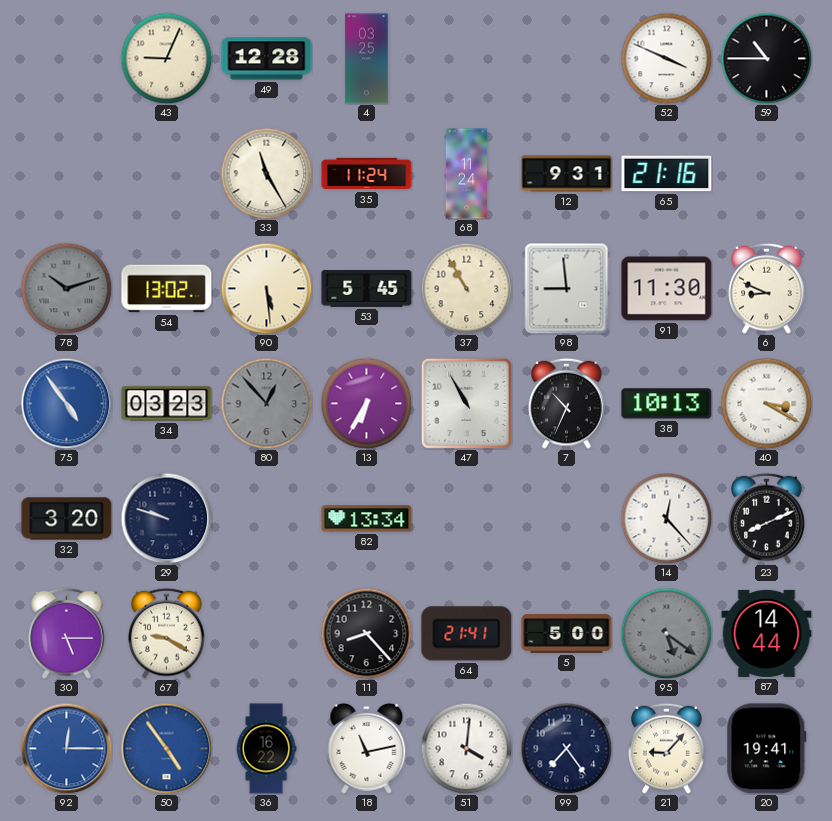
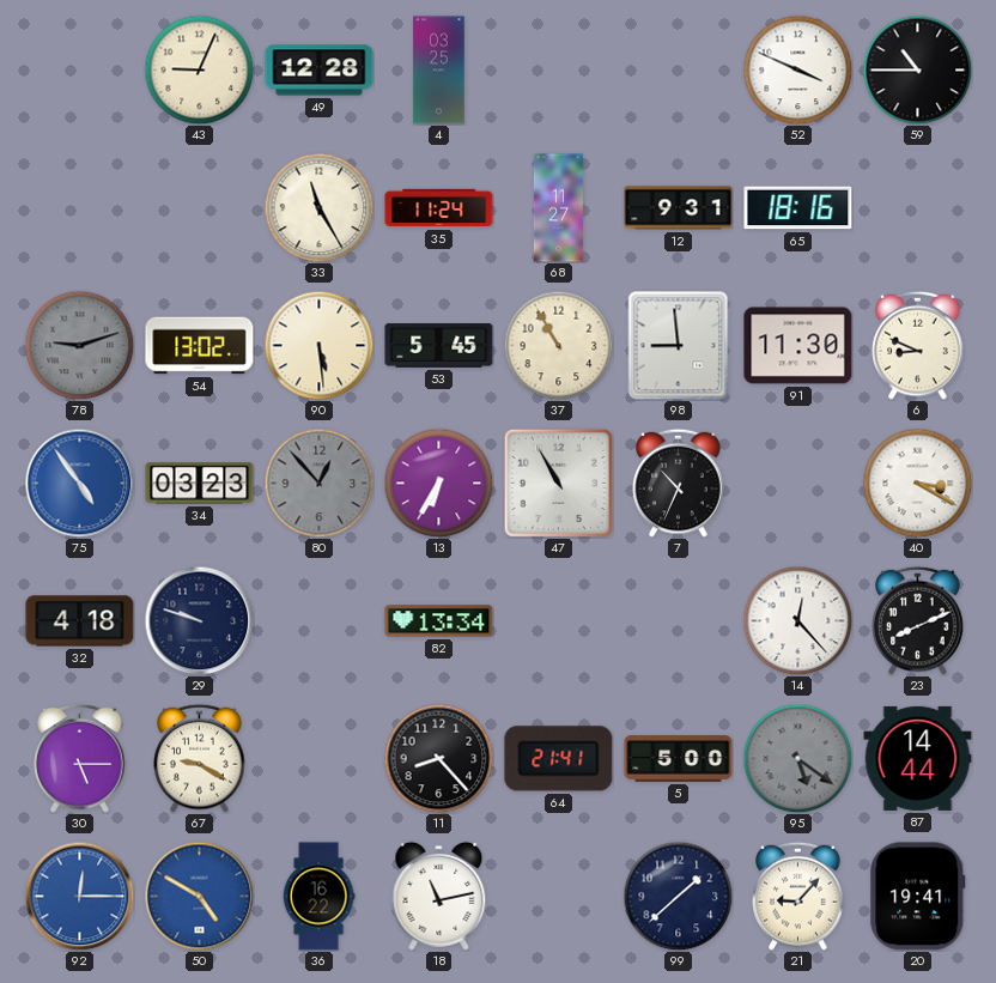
68: 11:24 -> 11:27 (558, 208)
65: 21:16 -> 18:16 (798, 208)
78: 10:12 -> 9:12 (79, 345)
38: 10:13 -> none (667, 404)
32: 3:20 -> 4:18 (80, 621)
50: 4:54 -> 4:50 (199, 896)
51: 4:01 -> none (466, 748)
99: 7:24 -> 1:38 (678, 896)
